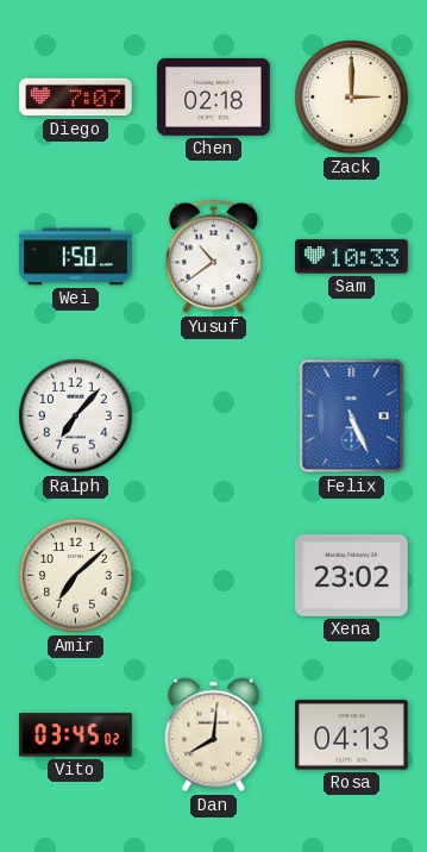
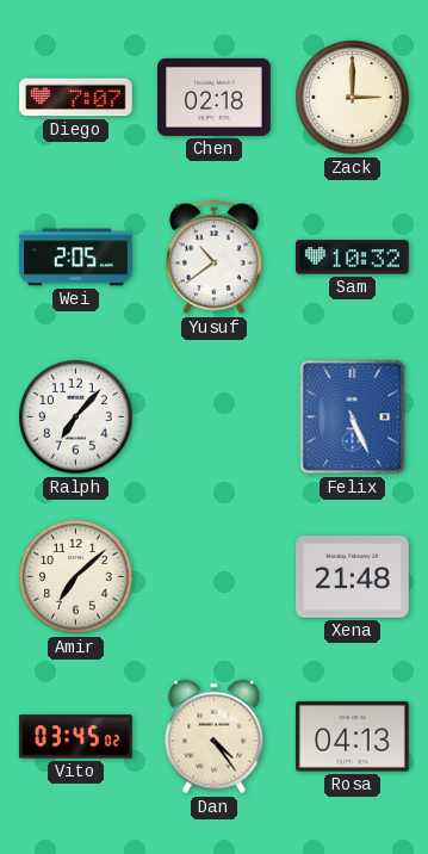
Wei: 1:50 -> 2:05 (76, 258)
Sam: 10:33 -> 10:32 (353, 258)
Xena: 23:02 -> 21:48 (353, 577)
Dan: 8:01 -> 4:24 (215, 737)
